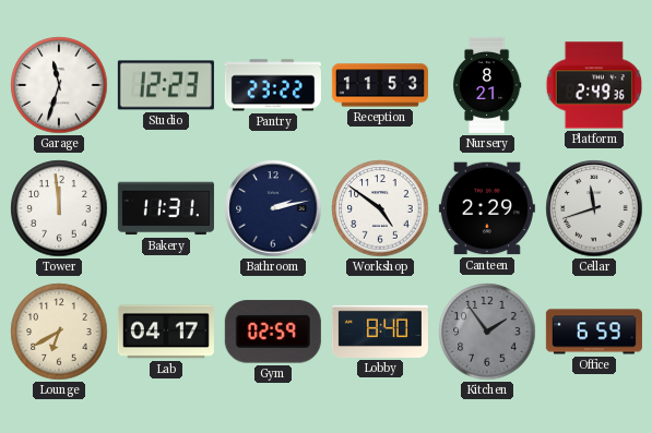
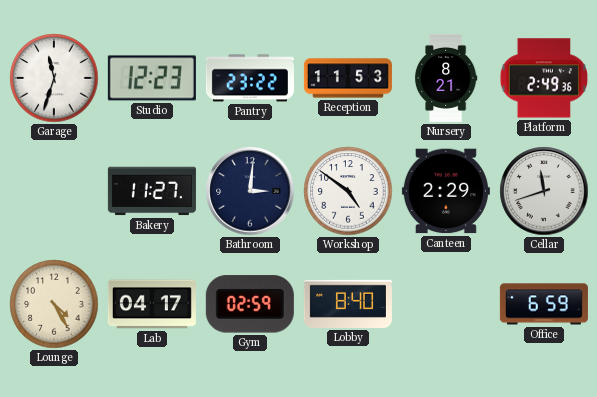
Tower: 11:59 -> none (59, 208)
Bakery: 11:31 -> 11:27 (152, 191)
Bathroom: 2:13 -> 3:01 (250, 191)
Lounge: 6:40 -> 4:25 (54, 304)
Kitchen: 1:54 -> none (487, 332)
